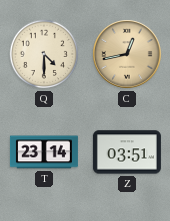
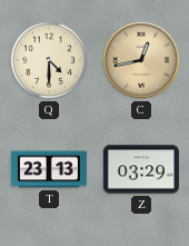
T: 23:14 -> 23:13 (49, 169)
Z: 03:51 -> 03:29 (141, 169)
